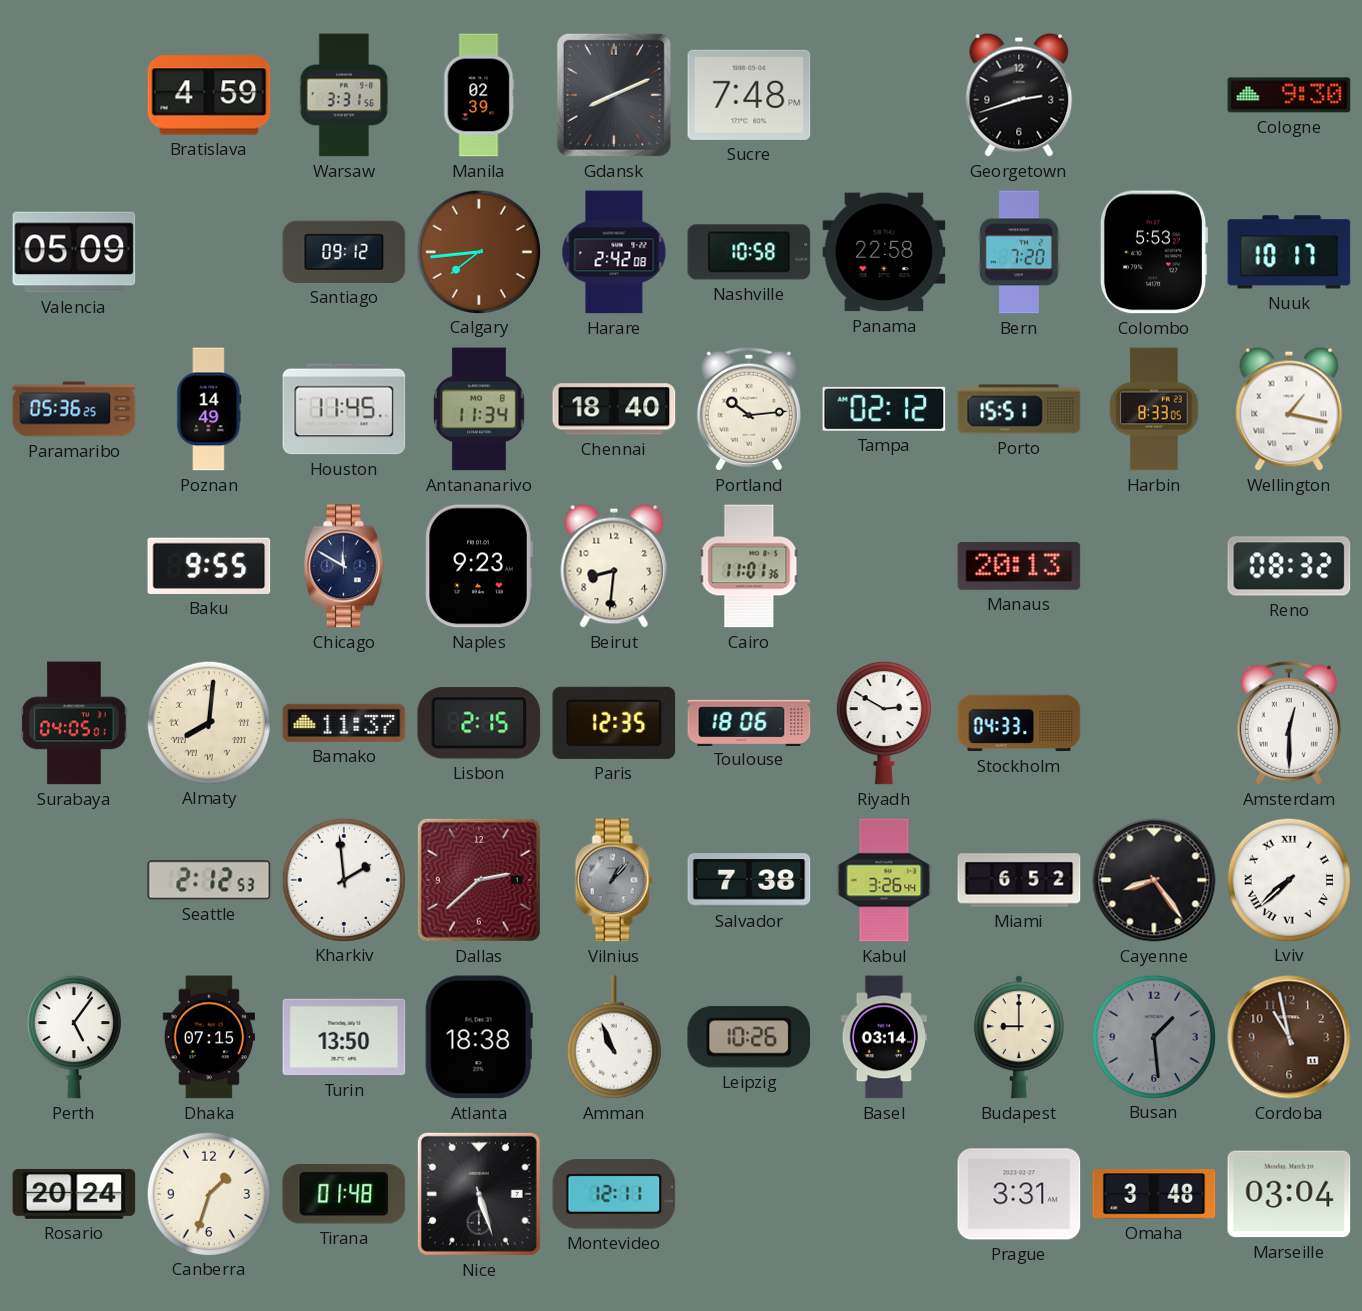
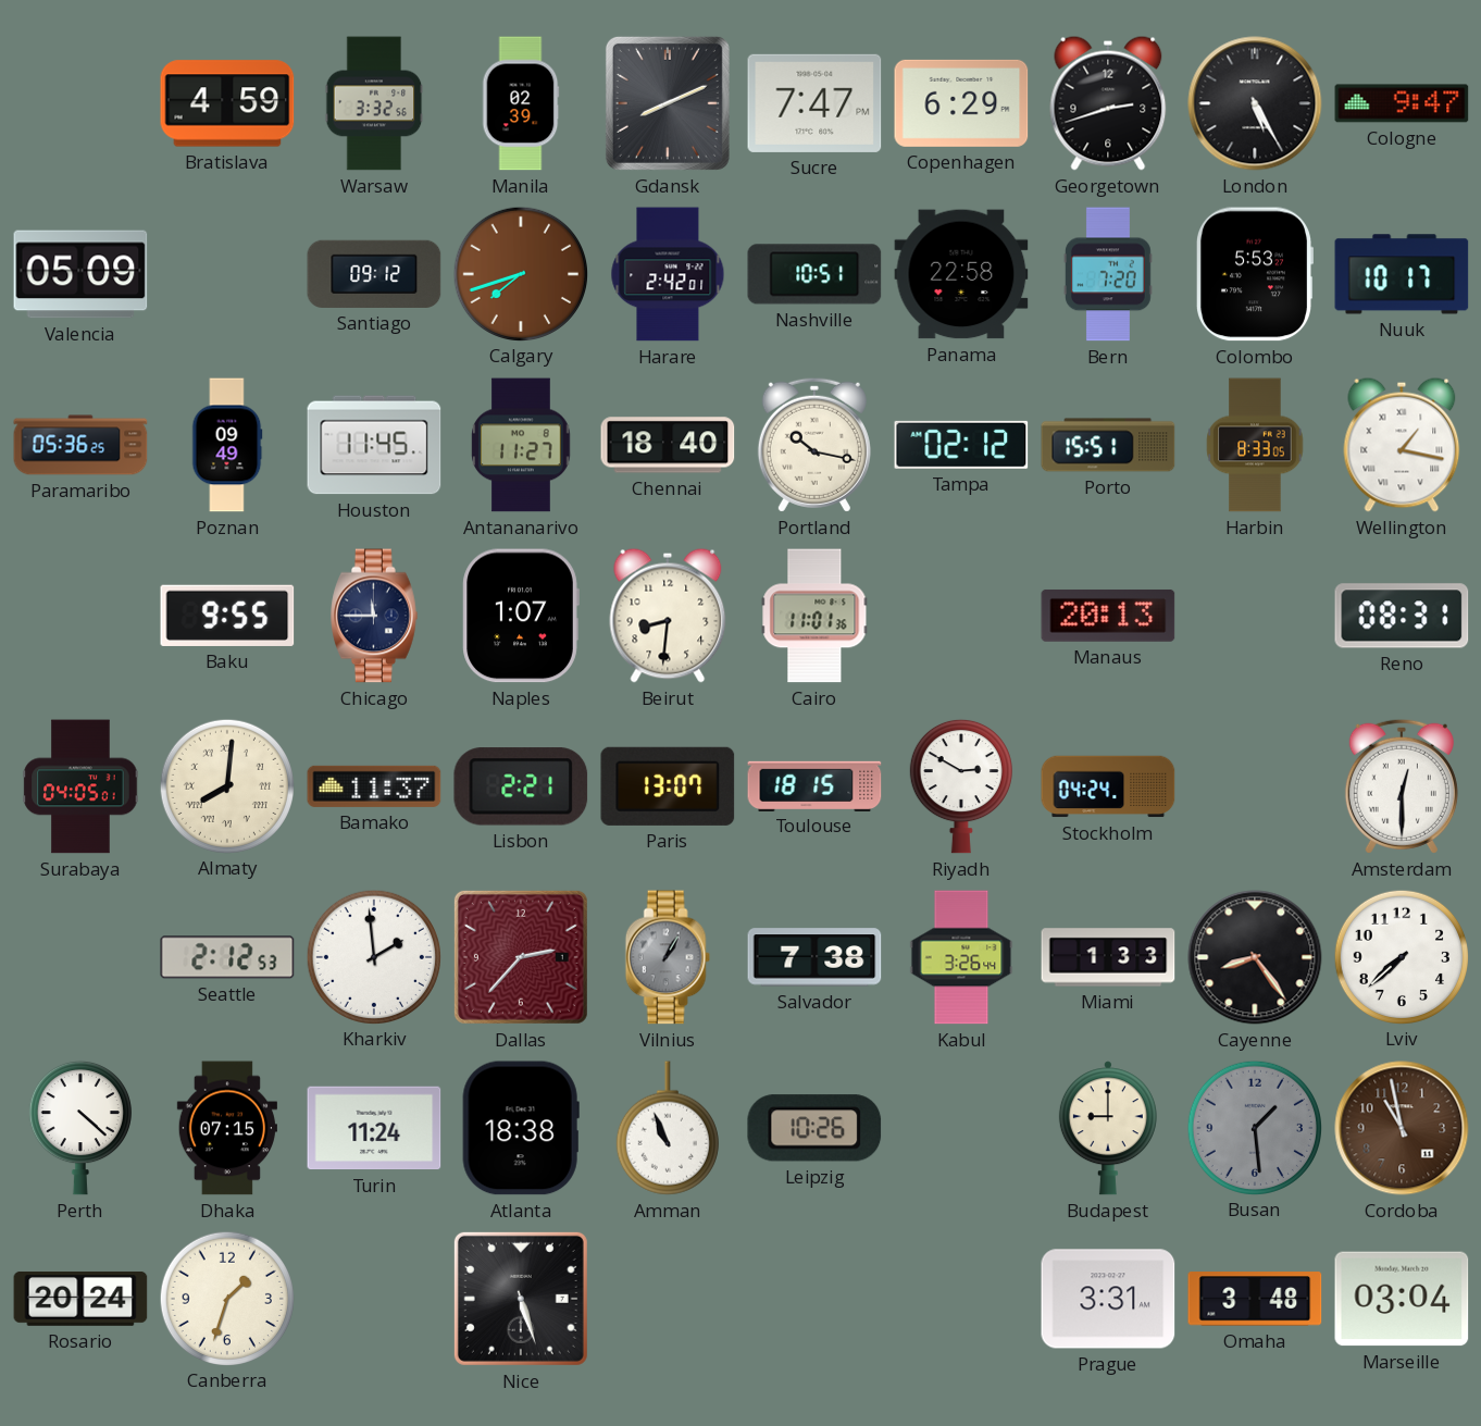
Warsaw: 3:31 -> 3:32 (374, 103)
Sucre: 7:48 -> 7:47 (814, 103)
Copenhagen: none -> 6:29 (961, 103)
London: none -> 5:25 (1255, 103)
Cologne: 9:30 -> 9:47 (1402, 103)
Calgary: 7:44 -> 7:42 (520, 273)
Harare: 2:42:08 -> 2:42:01 (668, 274)
Nashville: 10:58 -> 10:51 (814, 274)
Poznan: 14:49 -> 09:49 (227, 445)
Antananarivo: 11:34 -> 11:27 (521, 445)
Portland: 10:14 -> 10:17 (814, 445)
Chicago: 11:50 -> 11:45 (374, 616)
Naples: 9:23 -> 1:07 (521, 616)
Reno: 08:32 -> 08:31 (1402, 616)
Lisbon: 2:15 -> 2:21 (521, 786)
Paris: 12:35 -> 13:07 (668, 786)
Toulouse: 18:06 -> 18:15 (814, 785)
Stockholm: 04:33 -> 04:24 (1108, 786)
Dallas: 2:38 -> 2:37 (521, 957)
Vilnius: 1:07 -> 1:05 (668, 957)
Miami: 6:52 -> 1:33 (1108, 957)
Lviv numerals: Roman -> Arabic (1401, 956)
Perth: 5:06 -> 4:22 (80, 1128)
Turin: 13:50 -> 11:24 (374, 1128)
Basel: 03:14 -> none (884, 1037)
Tirana: 01:48 -> none (344, 1194)
Montevideo: 12:11 -> none (614, 1194)
